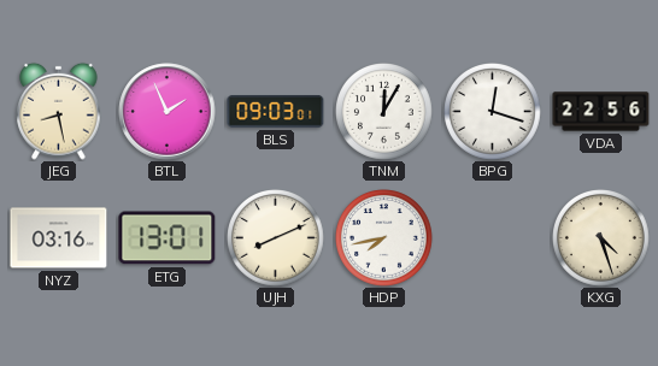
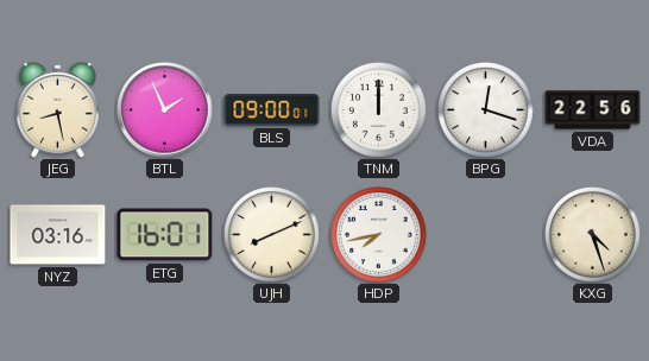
BLS: 09:03 -> 09:00 (272, 110)
TNM: 12:05 -> 12:00 (379, 110)
ETG: 13:01 -> 16:01 (165, 235)
